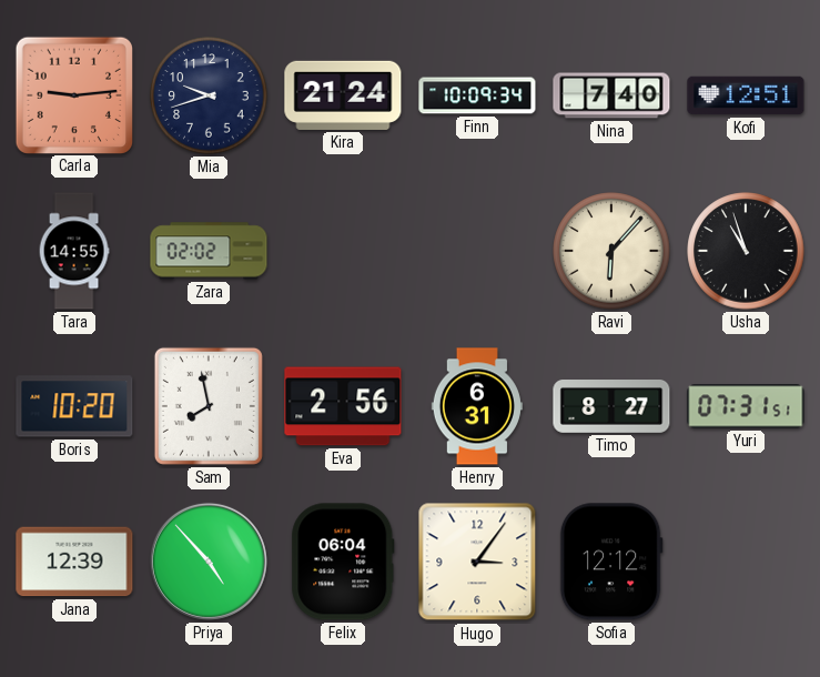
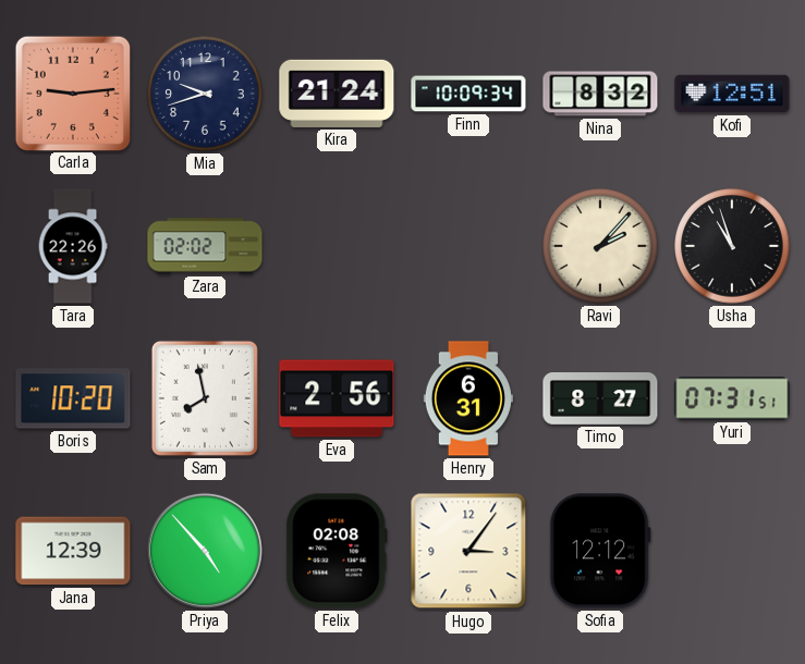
Nina: 7:40 -> 8:32 (600, 94)
Tara: 14:55 -> 22:26 (73, 246)
Ravi: 6:07 -> 2:07 (600, 246)
Felix: 06:04 -> 02:08 (337, 551)
